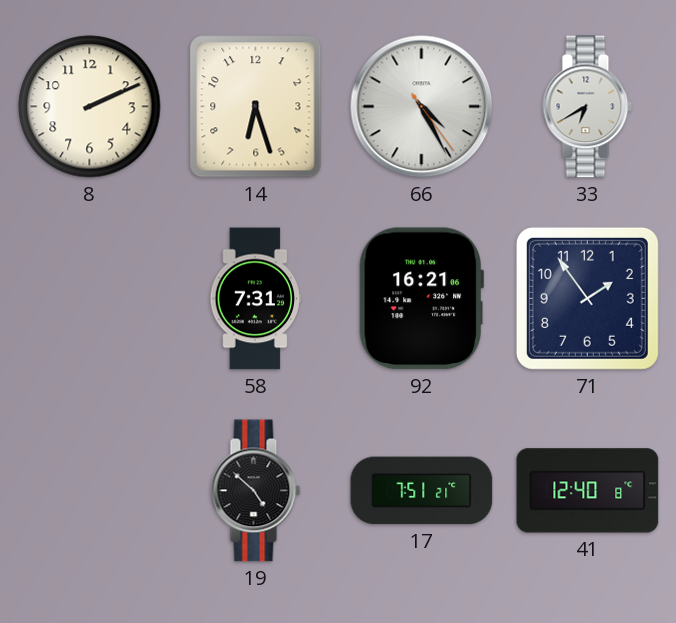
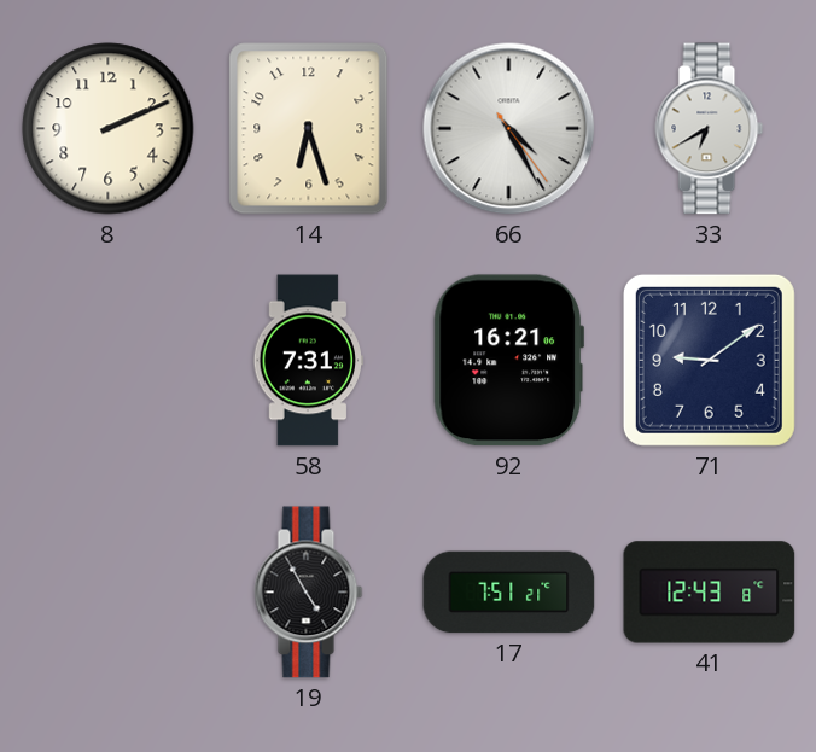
71: 1:54 -> 9:09 (709, 360)
19: 4:52 -> 4:55 (309, 593)
41: 12:40 -> 12:43 (710, 593)
